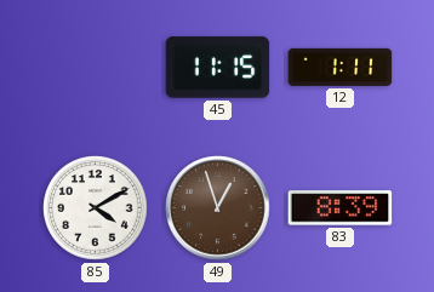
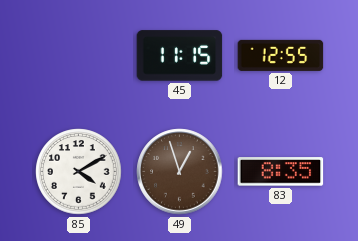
12: 1:11 -> 12:55 (281, 55)
83: 8:39 -> 8:35 (281, 172)
